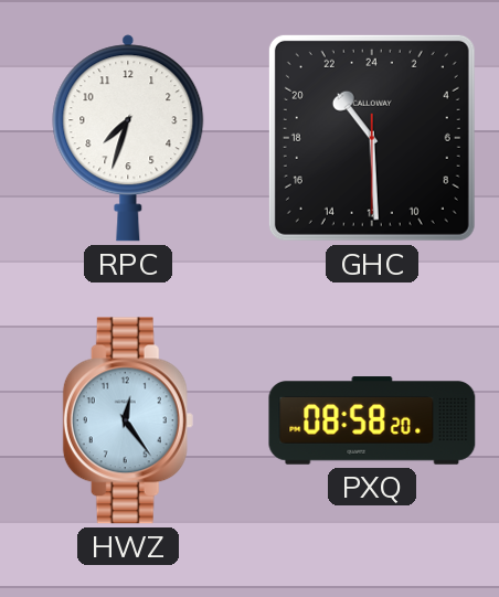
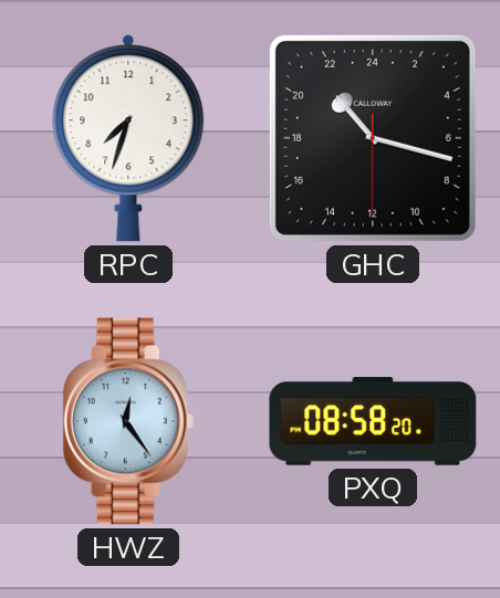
GHC: 21:29 -> 21:17 (373, 138)
